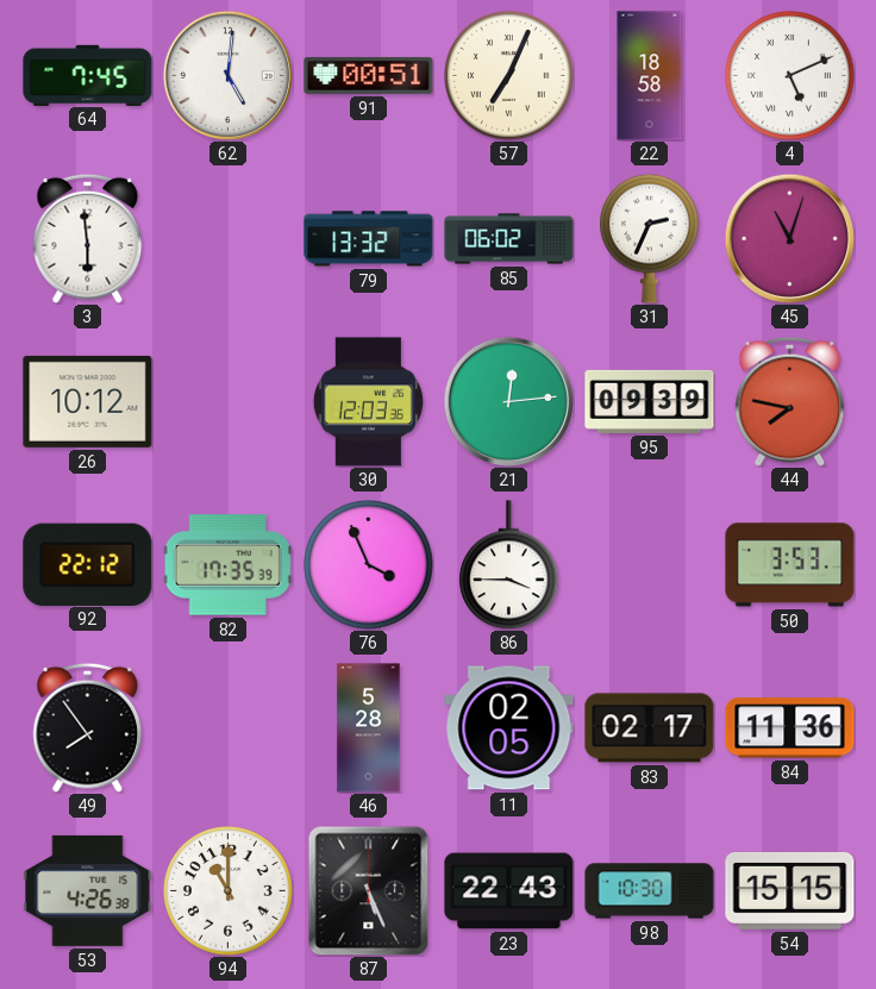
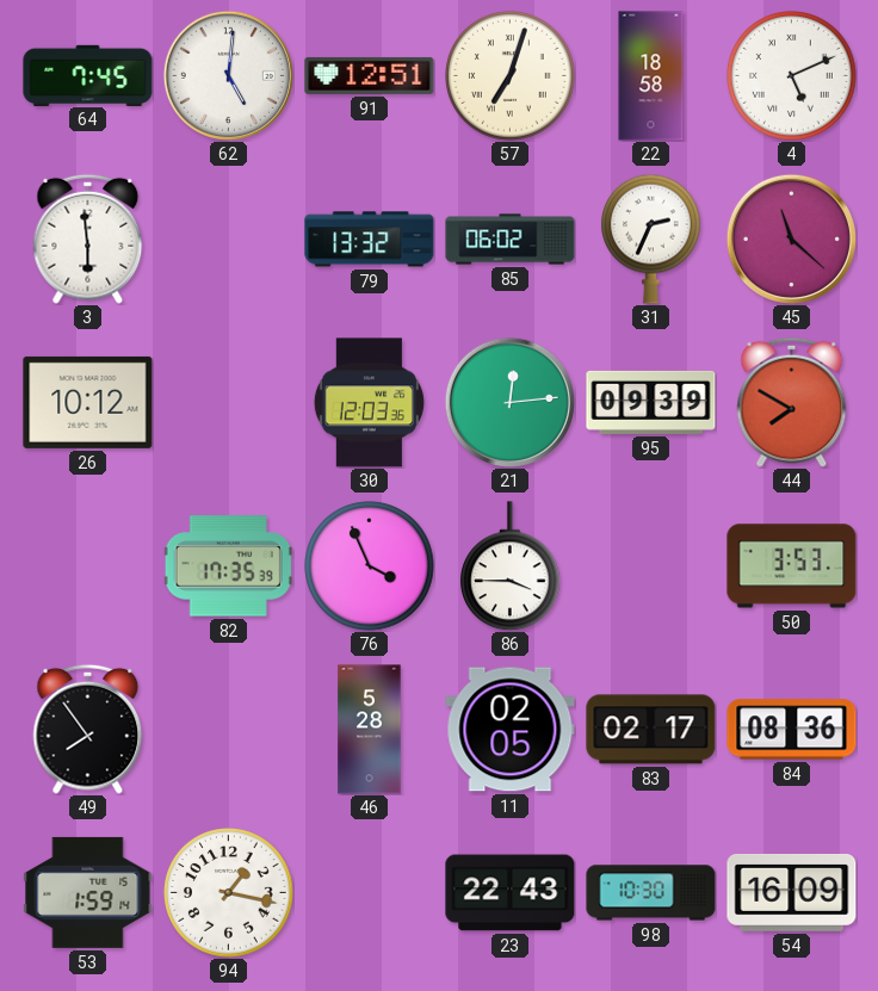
91: 00:51 -> 12:51 (370, 75)
57: 7:04 -> 7:03 (511, 76)
45: 11:03 -> 11:22 (791, 239)
44: 7:47 -> 7:50 (792, 402)
92: 22:12 -> none (88, 564)
84: 11:36 -> 08:36 (792, 730)
53: 4:26 -> 1:59 (88, 892)
94: 11:00 -> 1:17 (229, 893)
87: 5:26 -> none (369, 890)
54: 15:15 -> 16:09 (792, 893)
